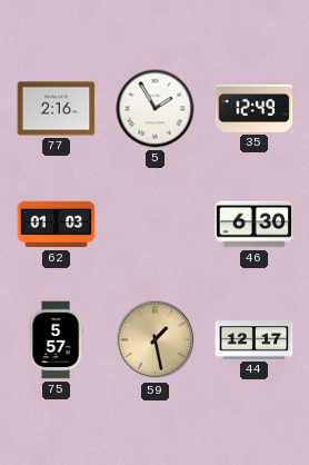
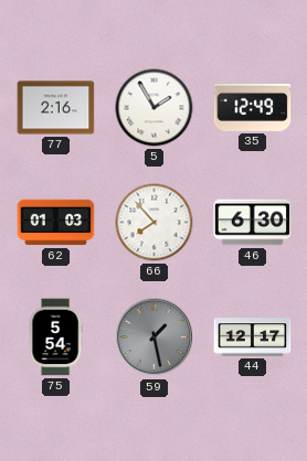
66: none -> 7:53 (155, 223)
75: 5:57 -> 5:54 (55, 337)
59 dial: champagne -> grey (155, 337)
